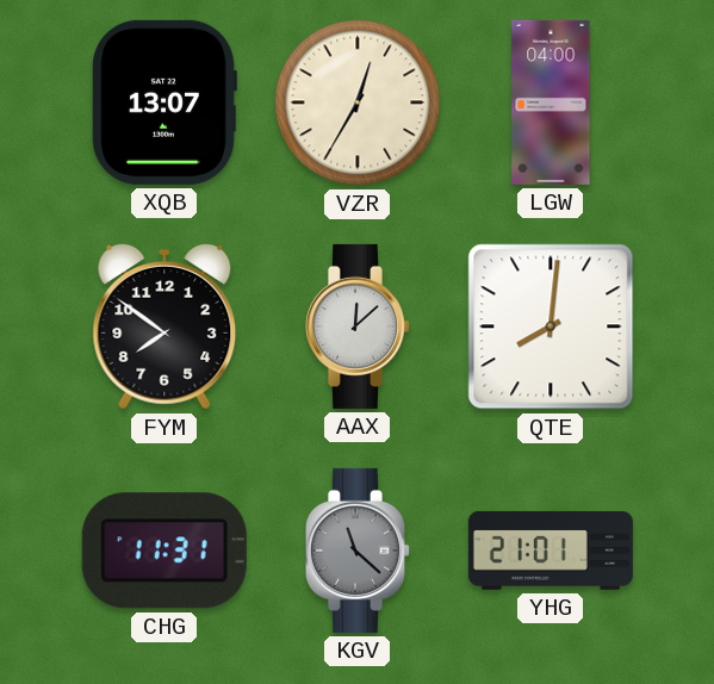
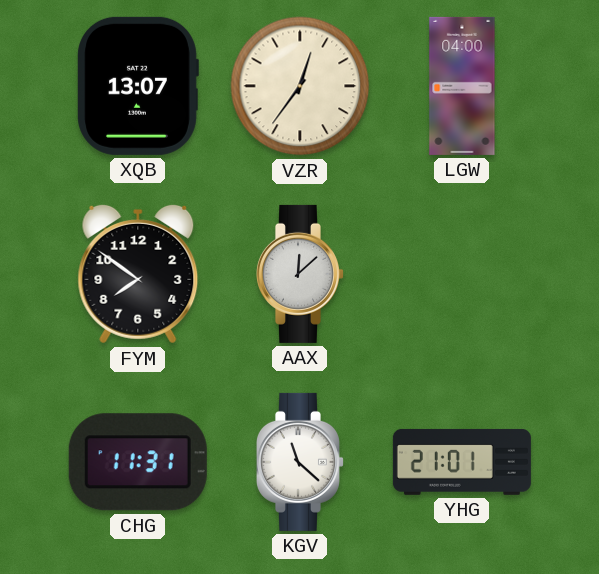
VZR: 12:35 -> 12:36 (300, 86)
QTE: 8:01 -> none (551, 327)
KGV dial: grey -> white (300, 462)
